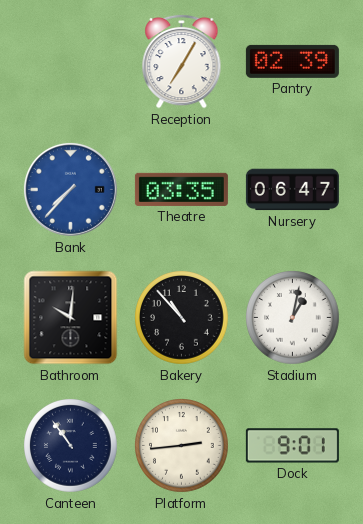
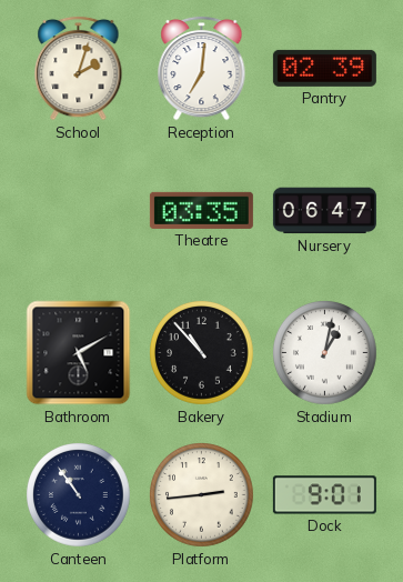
School: none -> 2:03 (79, 68)
Reception: 7:05 -> 7:01 (202, 68)
Bank: 7:37 -> none (70, 189)
Bathroom: 10:01 -> 5:10 (79, 353)
